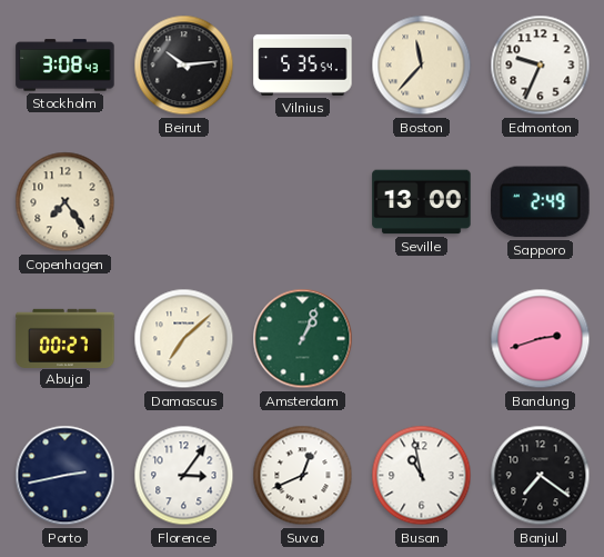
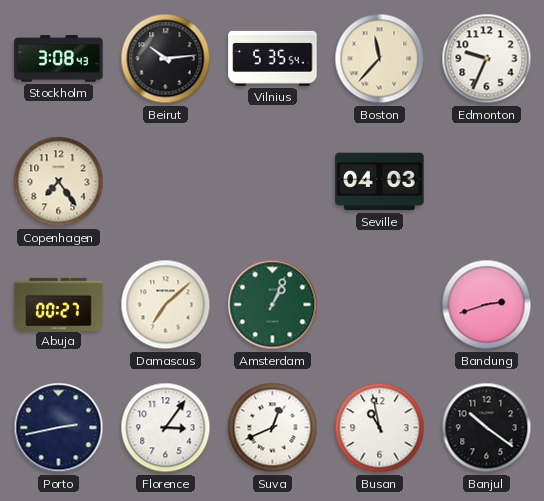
Seville: 13:00 -> 04:03 (380, 182)
Sapporo: 2:49 -> none (541, 202)
Banjul: 7:21 -> 10:21 (487, 428)
